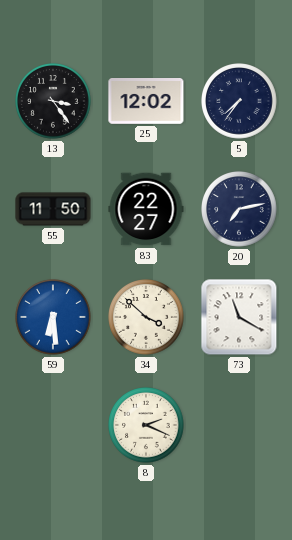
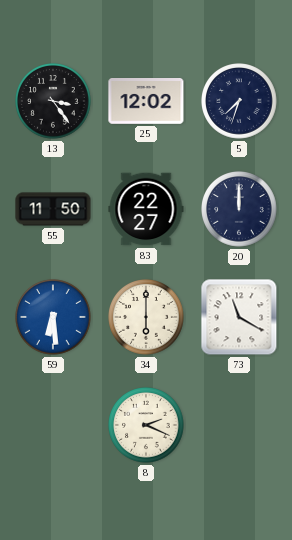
5: 7:36 -> 7:33 (239, 101)
20: 7:13 -> 12:00 (239, 209)
34: 3:52 -> 6:00 (146, 317)
